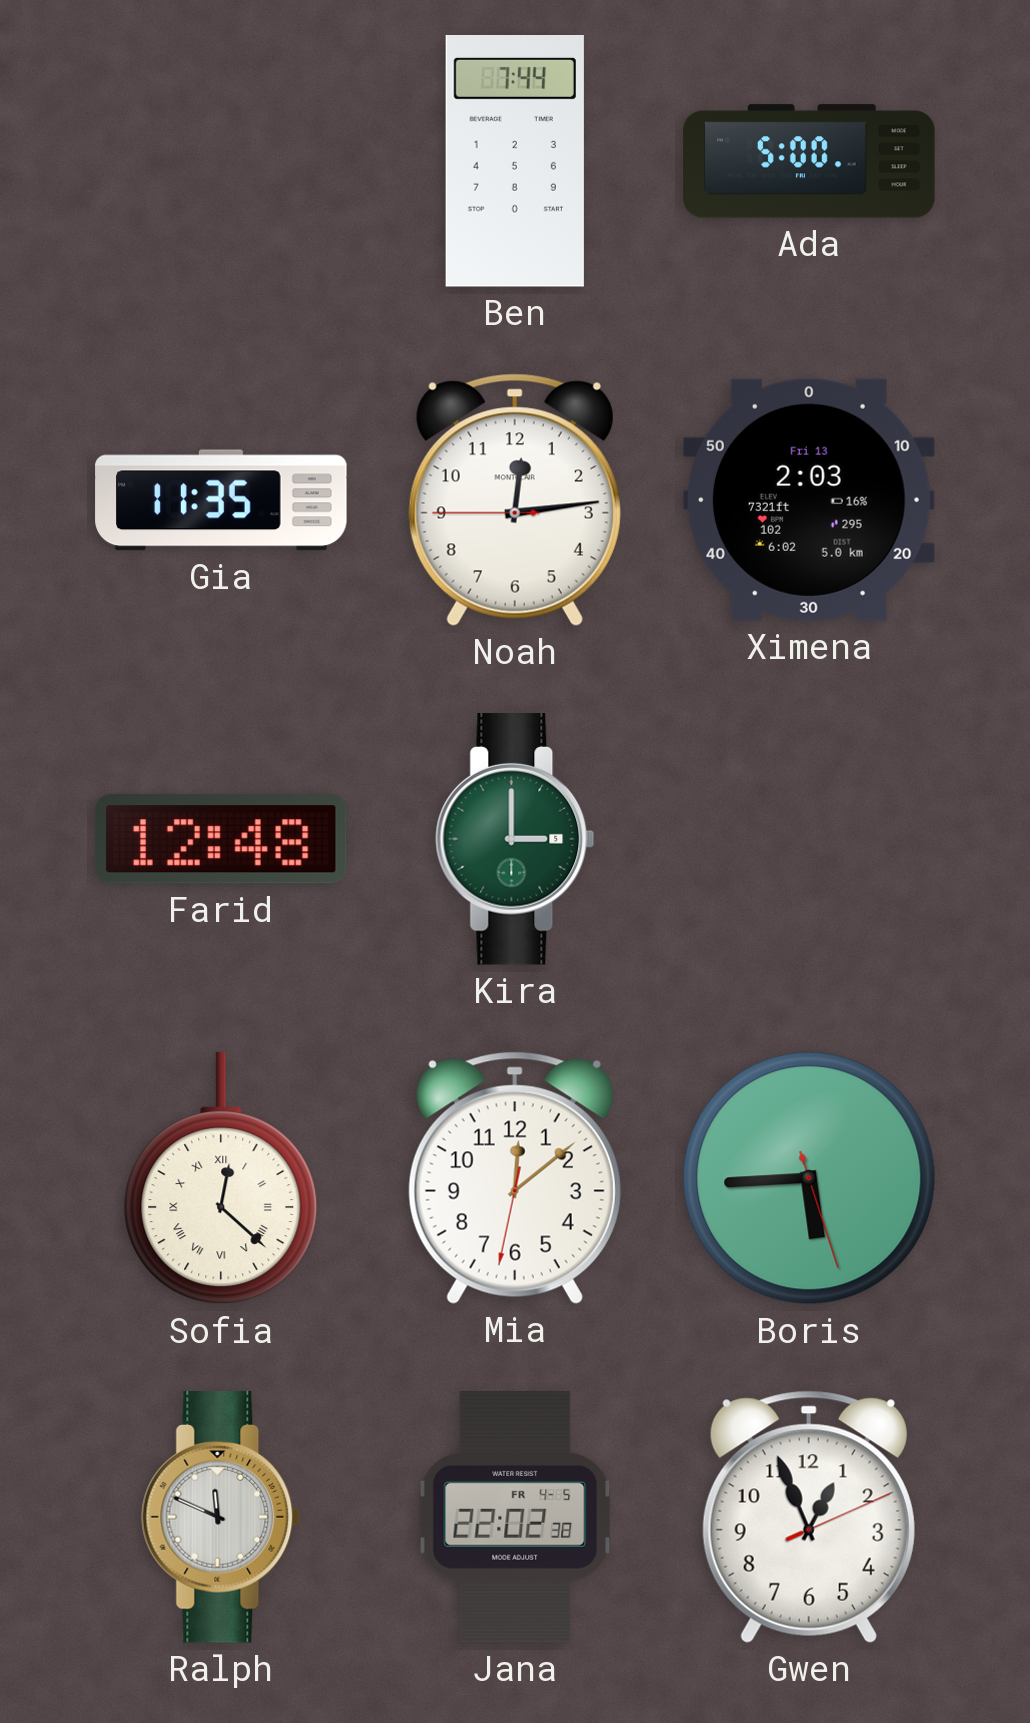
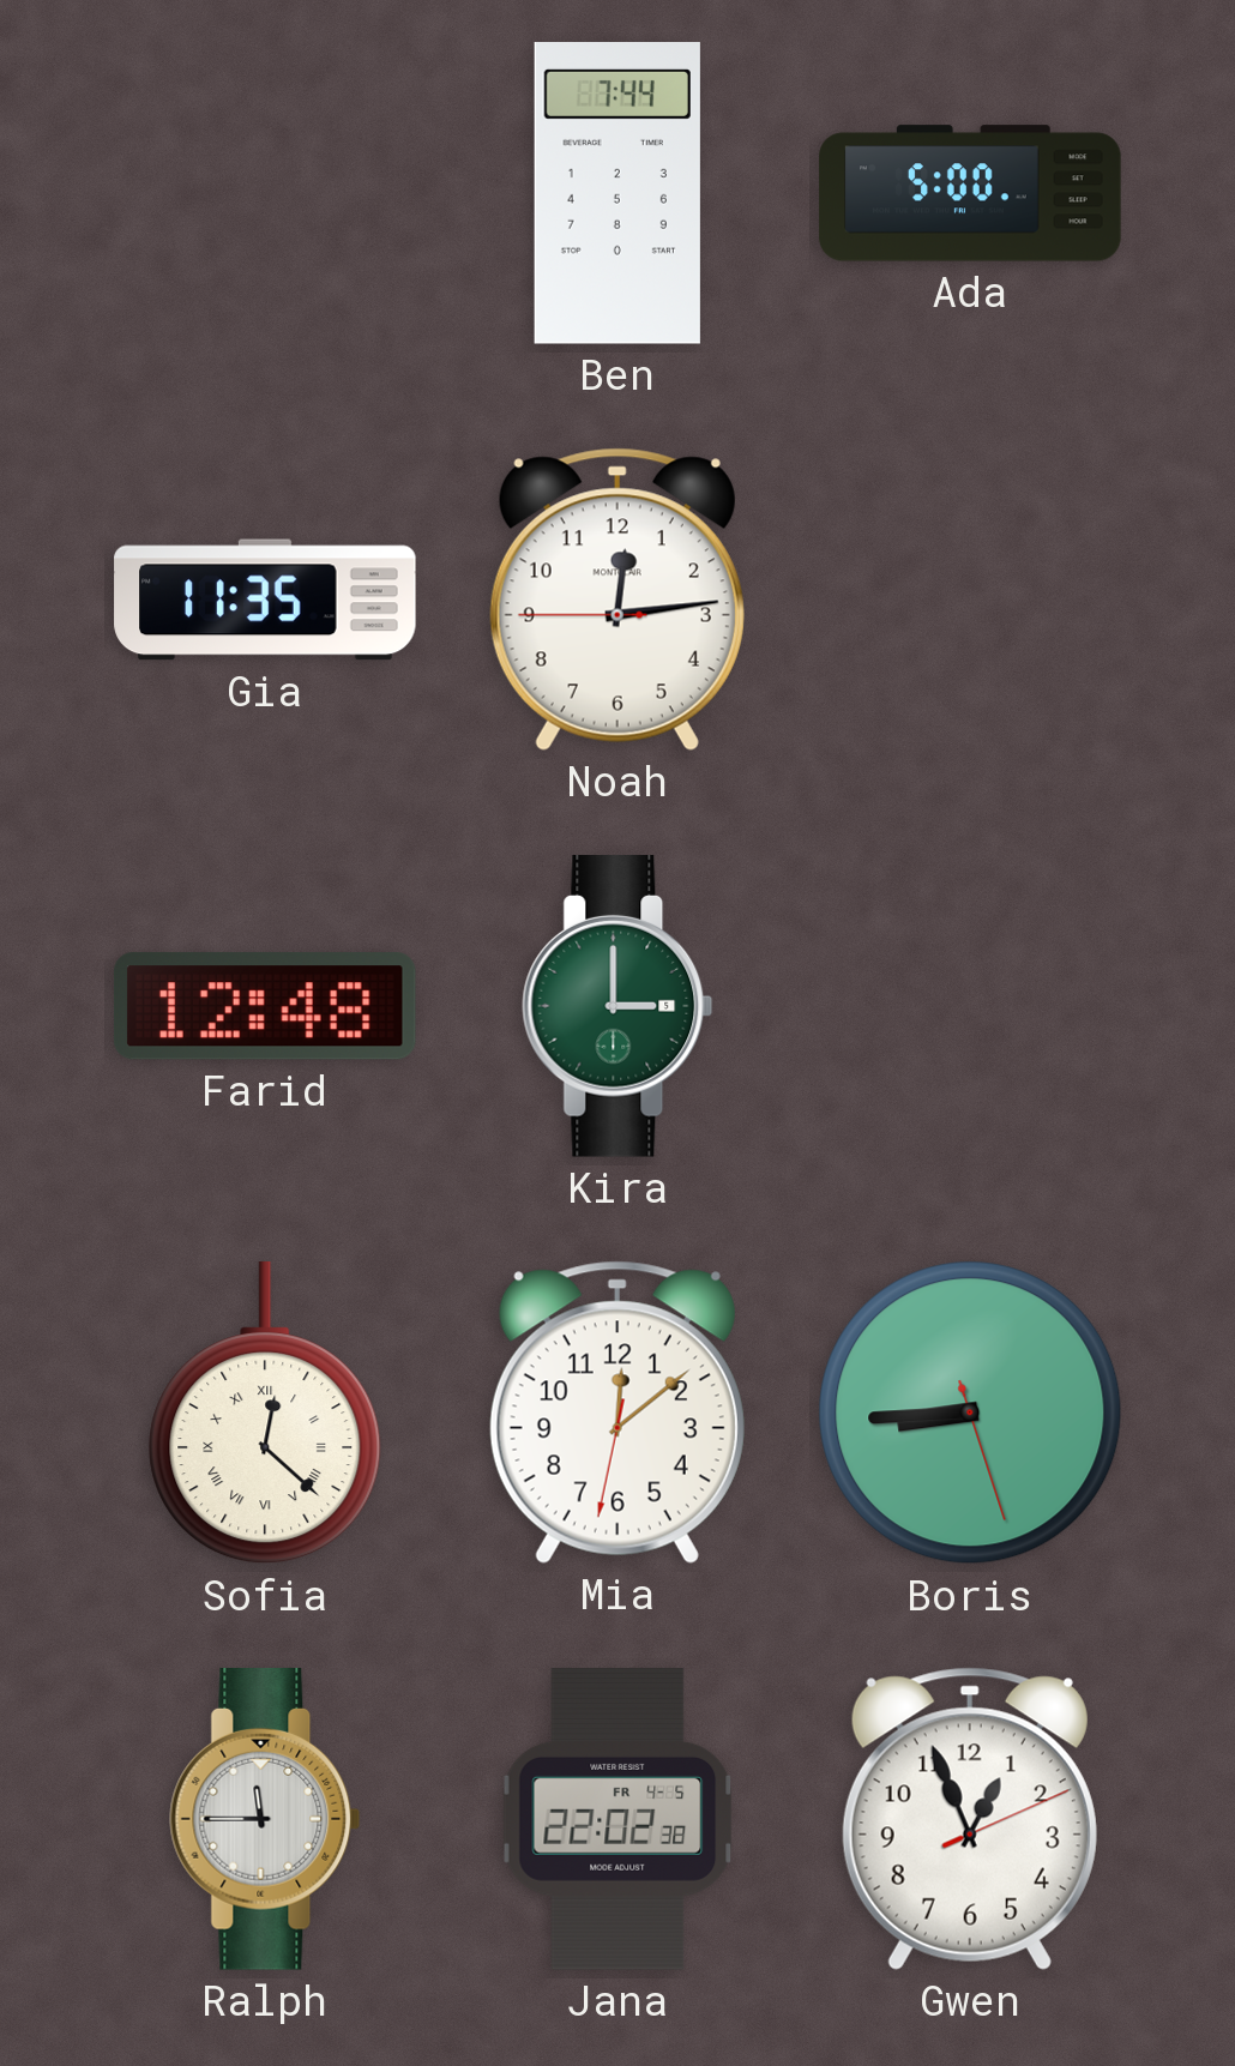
Ximena: 2:03 -> none (809, 500)
Boris: 5:44 -> 8:44 (970, 1413)
Ralph: 11:49 -> 11:45 (265, 1820)
